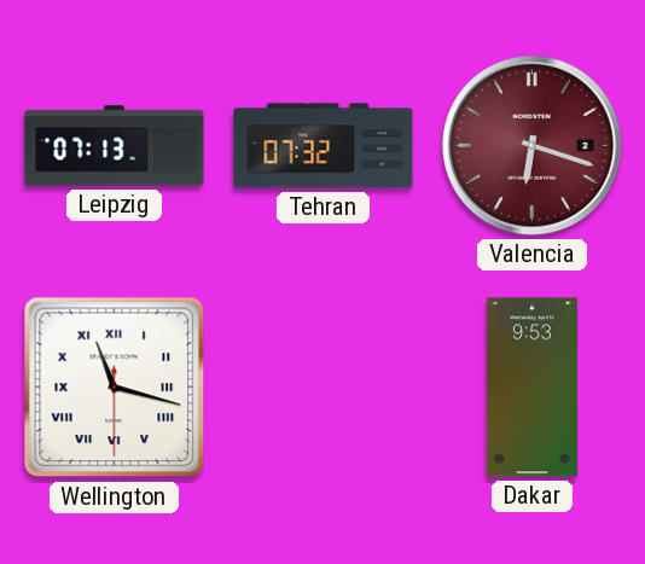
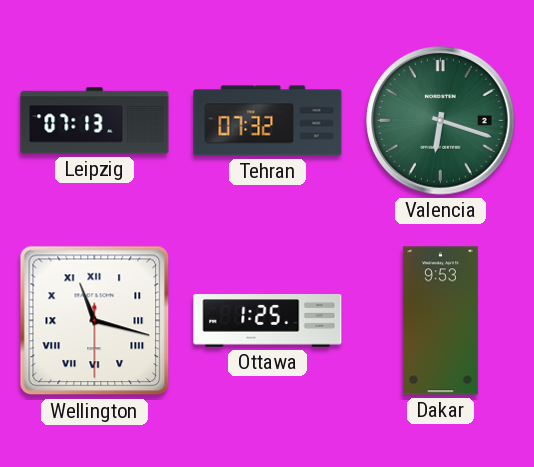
Valencia dial: burgundy -> green (441, 121)
Ottawa: none -> 1:25 (268, 321)
